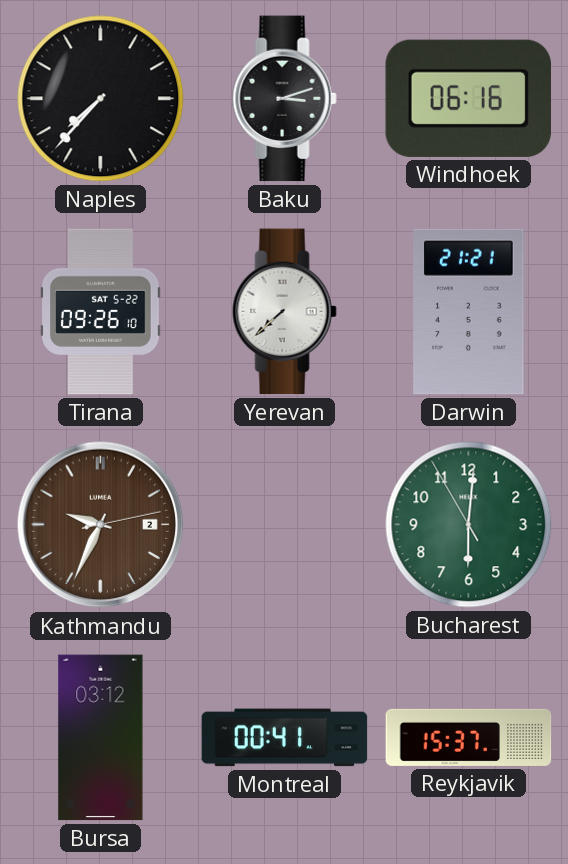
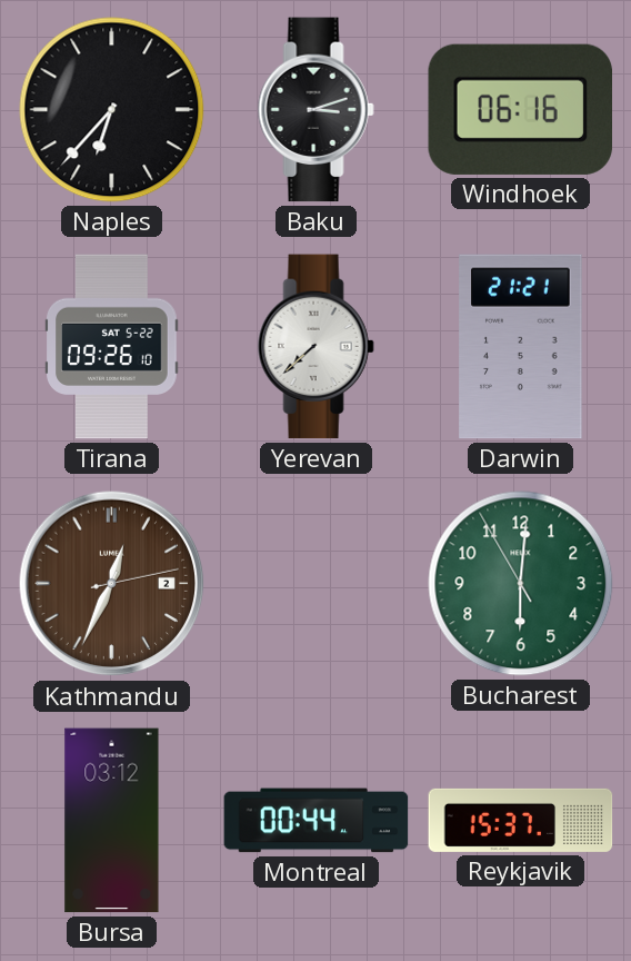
Naples: 7:37 -> 6:37 (112, 110)
Kathmandu: 9:34 -> 12:34 (112, 584)
Montreal: 00:41 -> 00:44 (317, 821)
